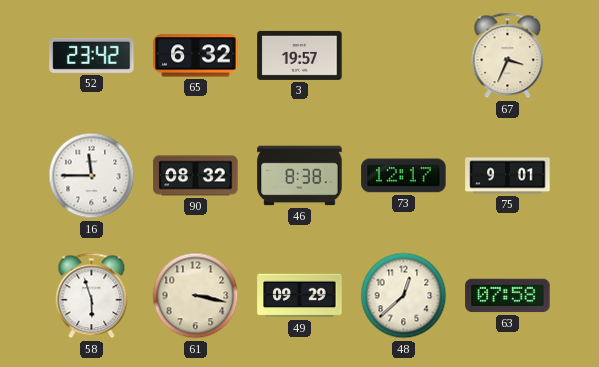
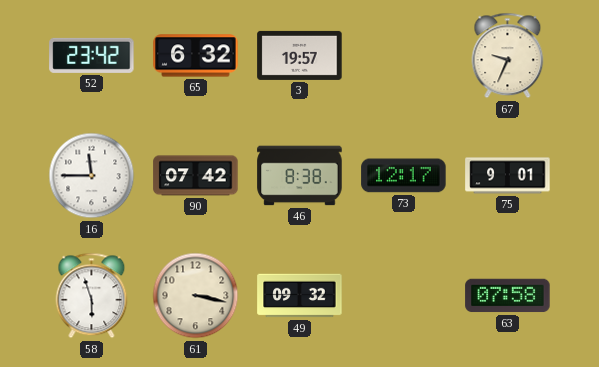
67: 3:34 -> 9:34 (508, 56)
90: 08:32 -> 07:42 (196, 176)
49: 09:29 -> 09:32 (300, 296)
48: 12:38 -> none (404, 296)
